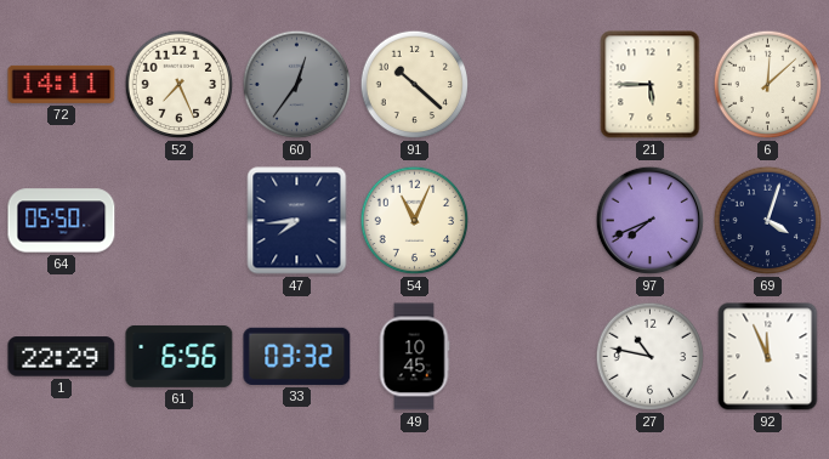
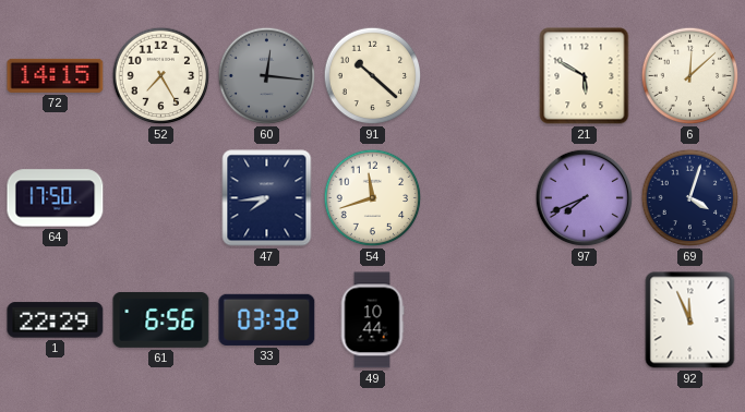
72: 14:11 -> 14:15 (56, 75)
52: 7:26 -> 7:25 (161, 76)
60: 12:36 -> 12:16 (267, 76)
21: 5:45 -> 5:50 (585, 76)
64: 05:50 -> 17:50 (56, 198)
54: 11:04 -> 11:42 (373, 198)
49: 10:45 -> 10:44 (372, 320)
27: 10:47 -> none (651, 357)
